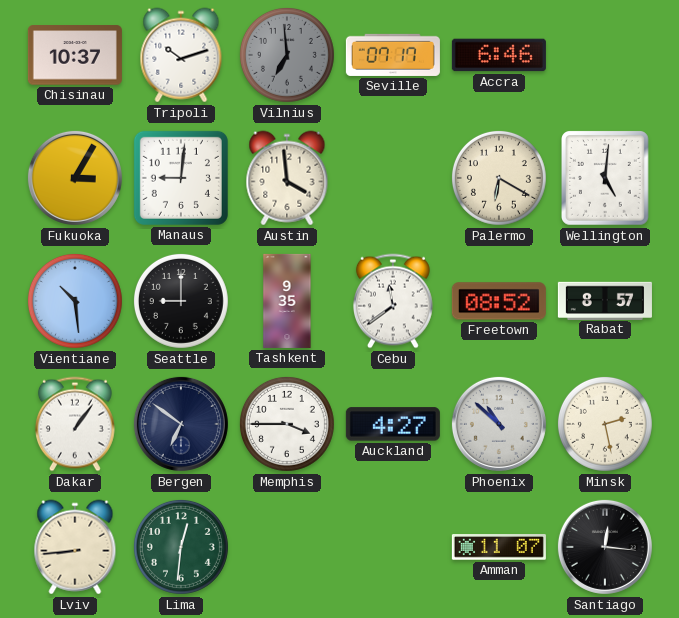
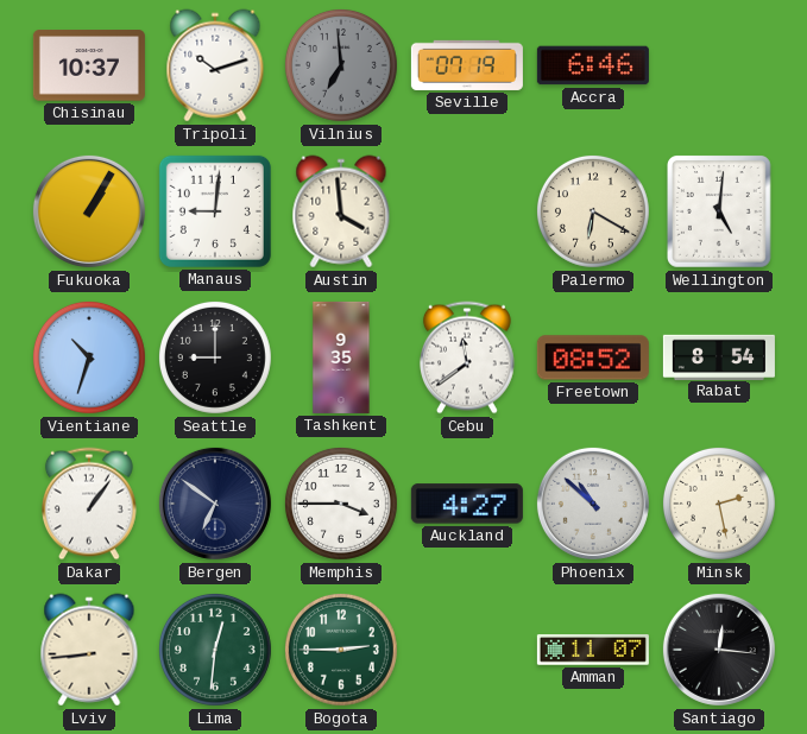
Seville: 07:17 -> 07:19 (467, 65)
Fukuoka: 3:05 -> 1:05 (89, 211)
Vientiane: 10:29 -> 10:33 (89, 357)
Rabat: 8:57 -> 8:54 (719, 356)
Bogota: none -> 2:45 (341, 650)
